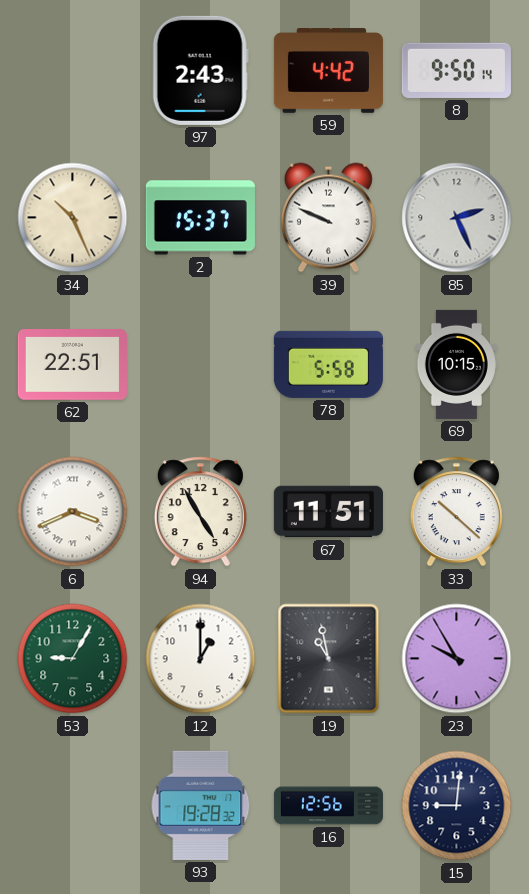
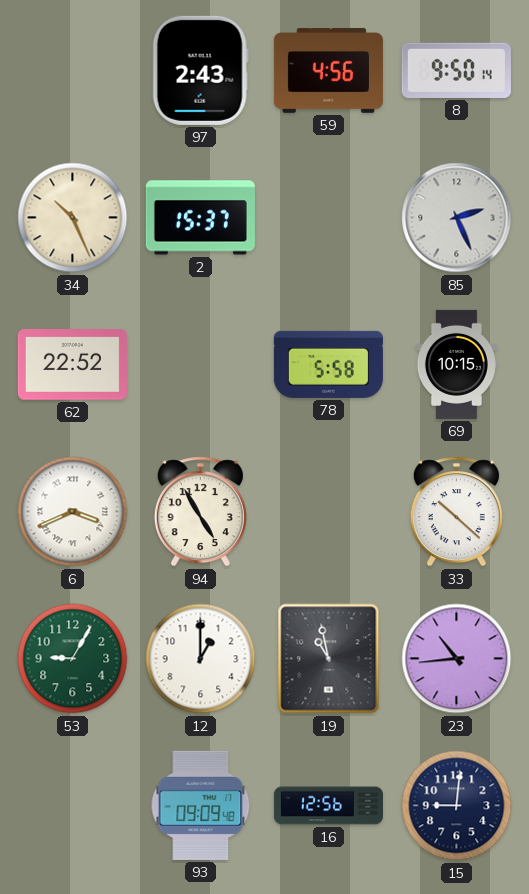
59: 4:42 -> 4:56 (328, 71)
39: 9:49 -> none (328, 218)
62: 22:51 -> 22:52 (72, 365)
67: 11:51 -> none (328, 512)
23: 9:55 -> 10:44 (457, 659)
93: 19:28 -> 09:09 (201, 805)
